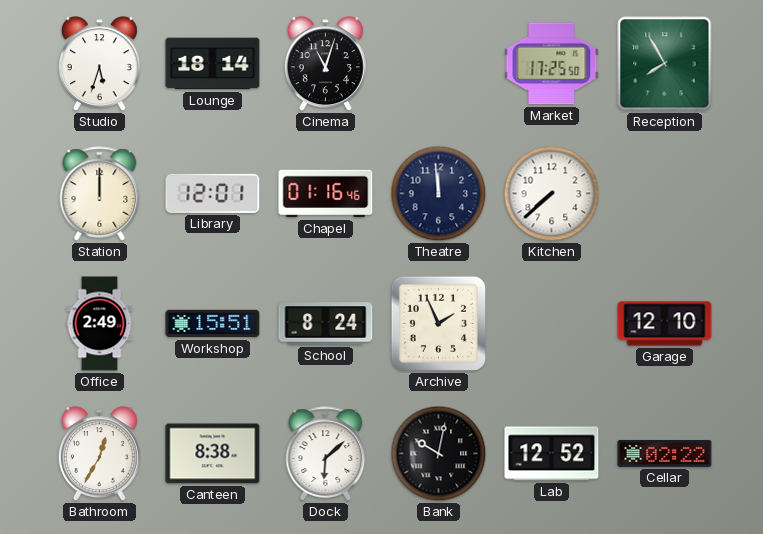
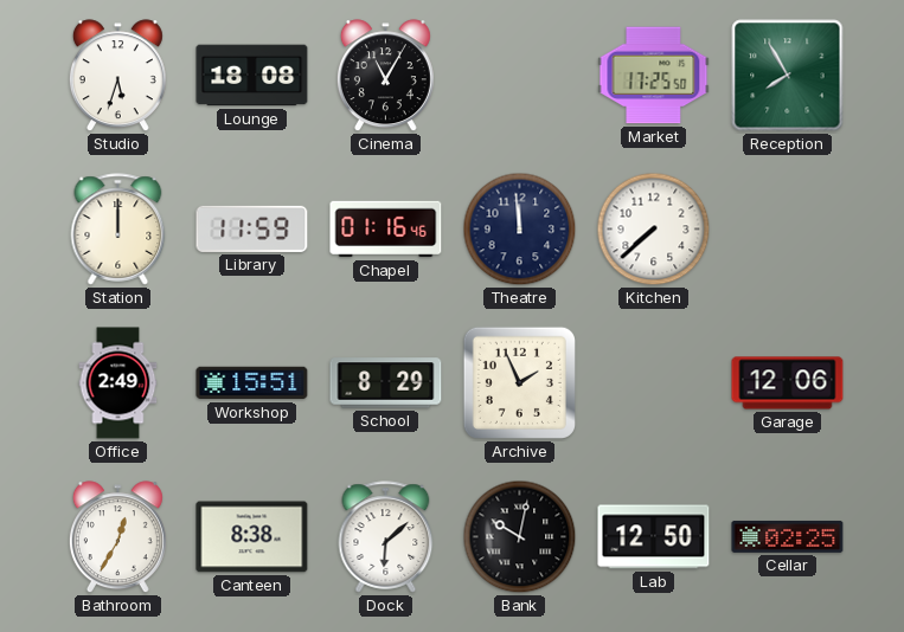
Lounge: 18:14 -> 18:08 (252, 76)
Cinema: 11:03 -> 11:05 (385, 76)
Library: 12:01 -> 11:59 (252, 228)
School: 8:24 -> 8:29 (386, 383)
Garage: 12:10 -> 12:06 (788, 383)
Lab: 12:52 -> 12:50 (654, 537)
Cellar: 02:22 -> 02:25 (788, 536)
